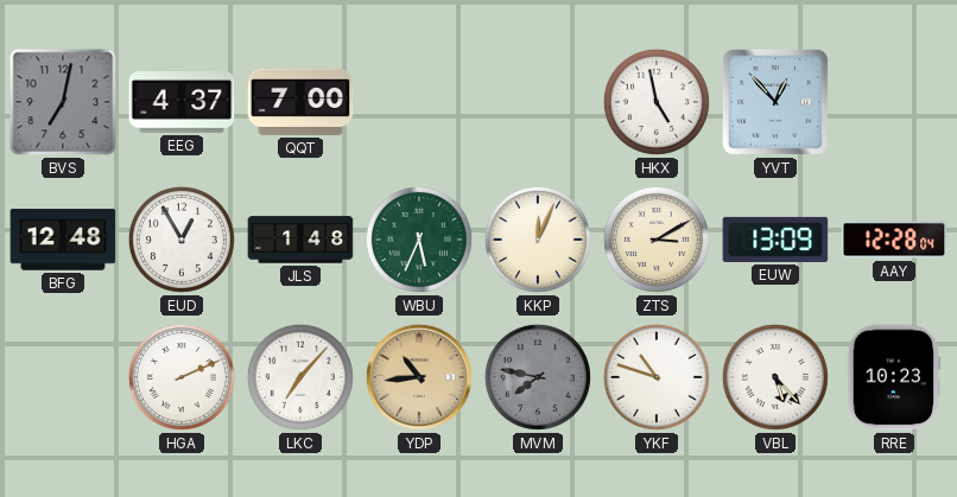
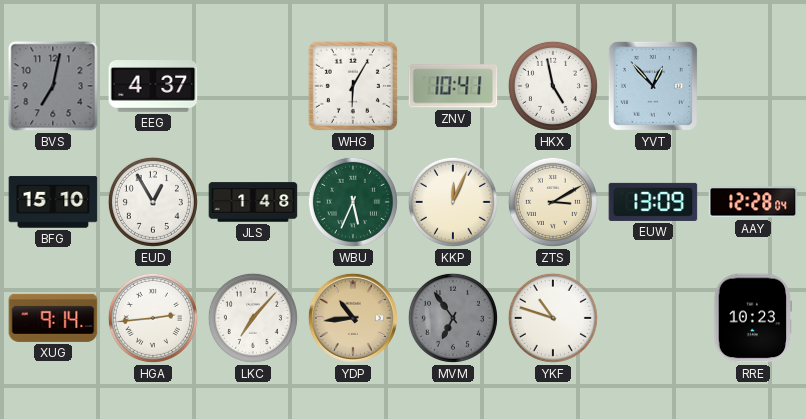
QQT: 7:00 -> none (300, 102)
WHG: none -> 6:05 (353, 86)
ZNV: none -> 10:41 (453, 86)
BFG: 12:48 -> 15:10 (53, 202)
XUG: none -> 9:14 (53, 318)
HGA: 2:11 -> 2:44 (153, 318)
MVM: 7:47 -> 6:54 (453, 318)
VBL: 5:23 -> none (775, 377)
